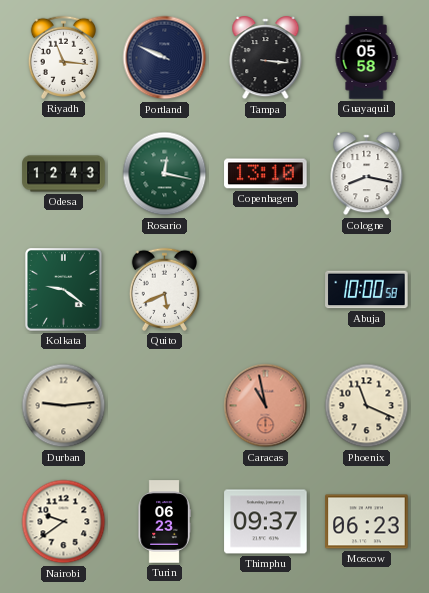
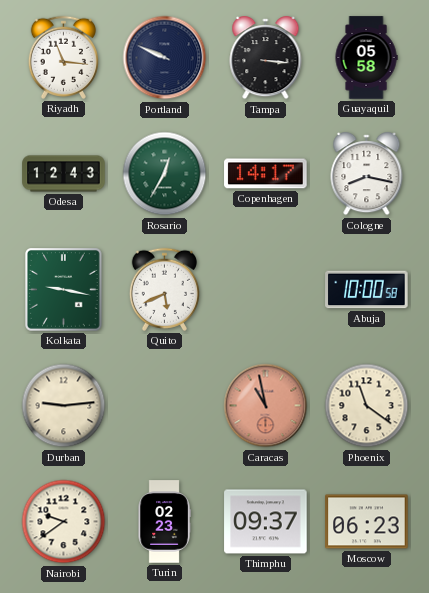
Rosario: 12:17 -> 12:35 (165, 174)
Copenhagen: 13:10 -> 14:17 (266, 174)
Kolkata: 9:21 -> 9:17 (64, 290)
Phoenix: 11:19 -> 11:21 (367, 406)
Turin: 06:23 -> 02:23 (164, 522)
